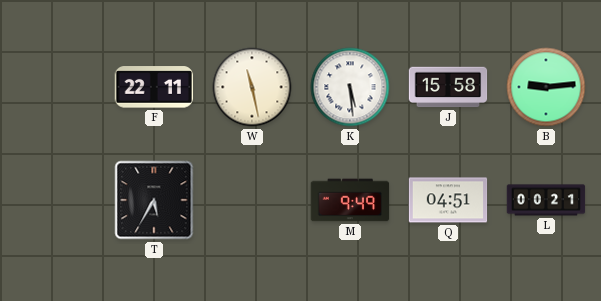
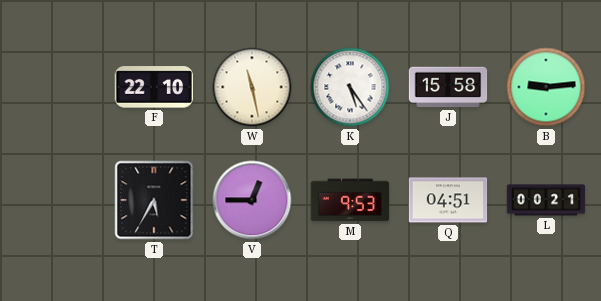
F: 22:11 -> 22:10 (154, 87)
K: 5:29 -> 5:24 (350, 87)
V: none -> 12:45 (252, 200)
M: 9:49 -> 9:53 (350, 200)
